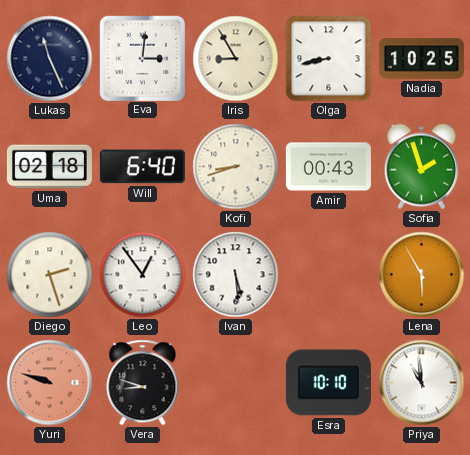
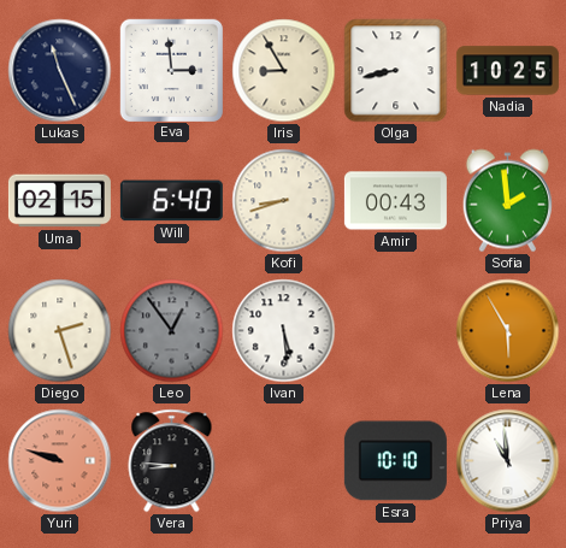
Eva: 3:01 -> 2:59 (171, 70)
Uma: 02:18 -> 02:15 (59, 201)
Sofia: 1:57 -> 1:59 (507, 201)
Leo dial: white -> grey (172, 331)
Vera: 8:48 -> 8:46 (172, 461)
